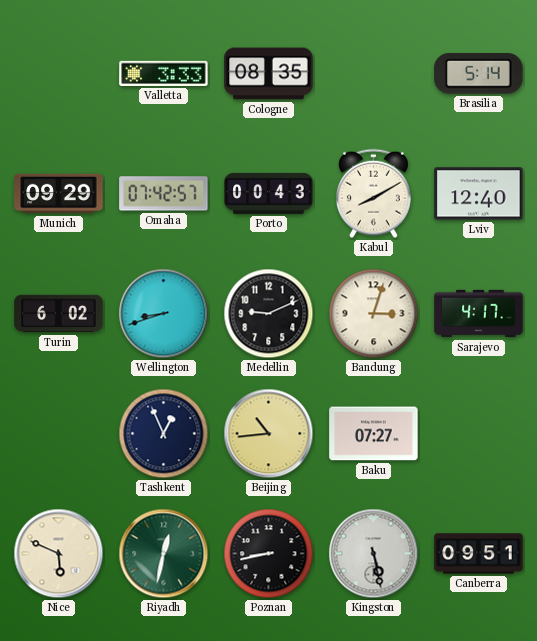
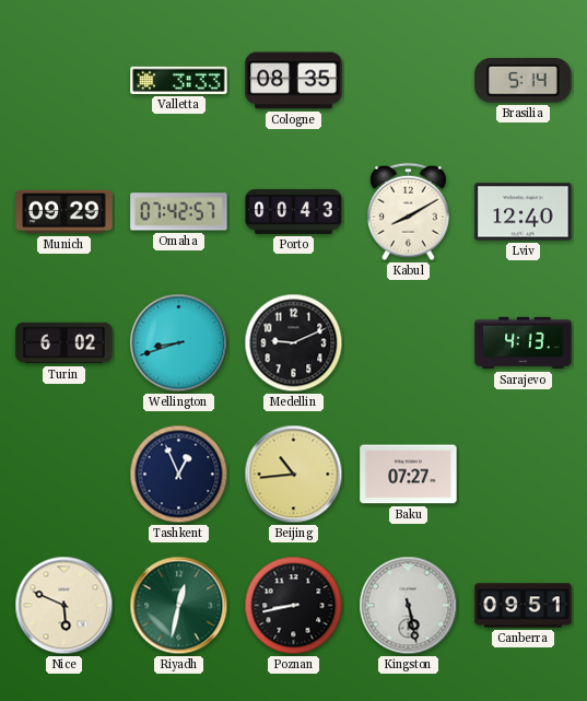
Bandung: 3:03 -> none (374, 314)
Sarajevo: 4:17 -> 4:13 (524, 343)
